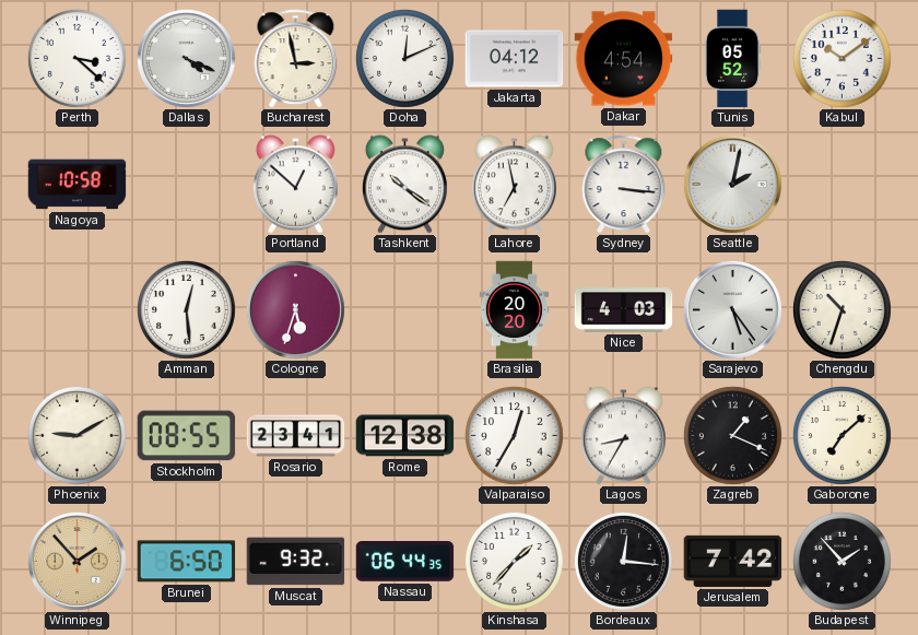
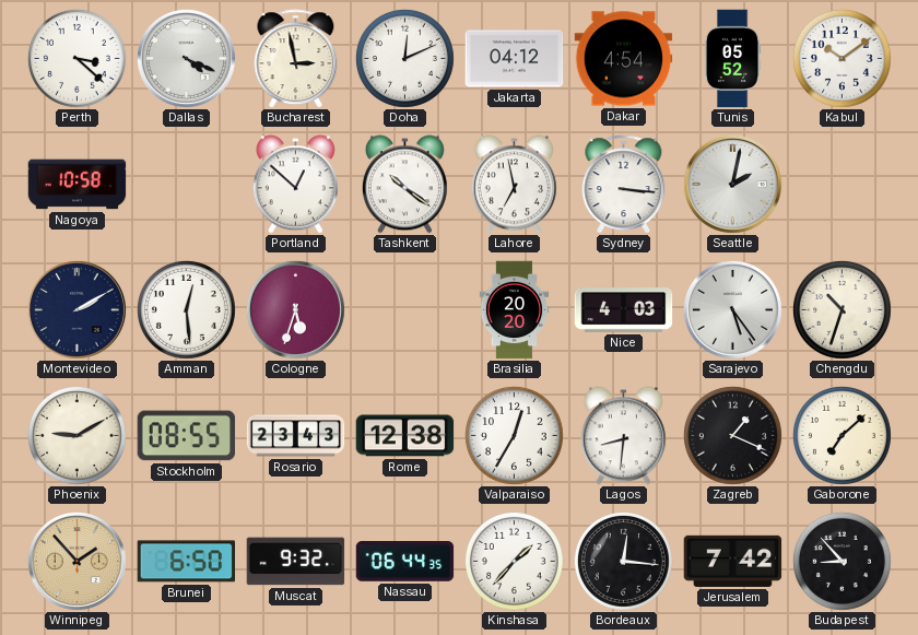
Montevideo: none -> 2:10 (76, 309)
Rosario: 23:41 -> 23:43 (296, 436)
Lagos: 8:35 -> 8:31 (623, 436)
Budapest: 1:53 -> 8:53 (841, 561)
